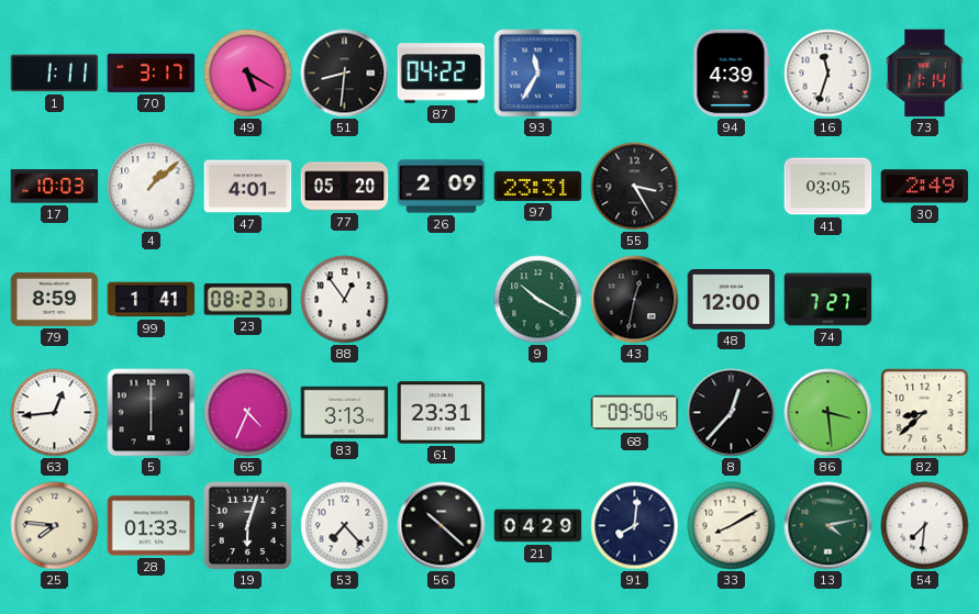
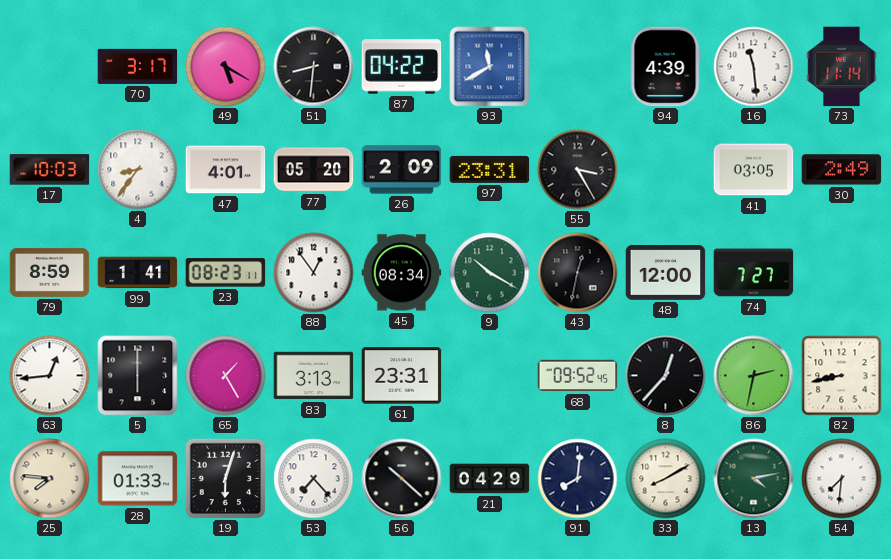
1: 1:11 -> none (55, 74)
93: 11:35 -> 11:40 (490, 67)
16: 11:33 -> 11:29 (754, 67)
4: 1:08 -> 8:36 (138, 170)
23: 08:23:01 -> 08:23:11 (226, 273)
45: none -> 08:34 (402, 273)
65: 4:34 -> 1:25 (226, 376)
68: 09:50 -> 09:52 (578, 376)
86: 3:29 -> 2:32 (754, 376)
82: 8:38 -> 8:43 (842, 376)
